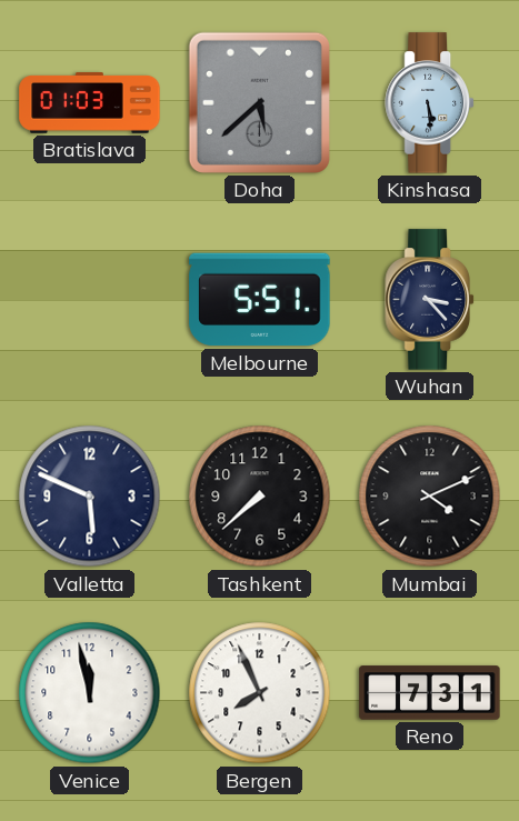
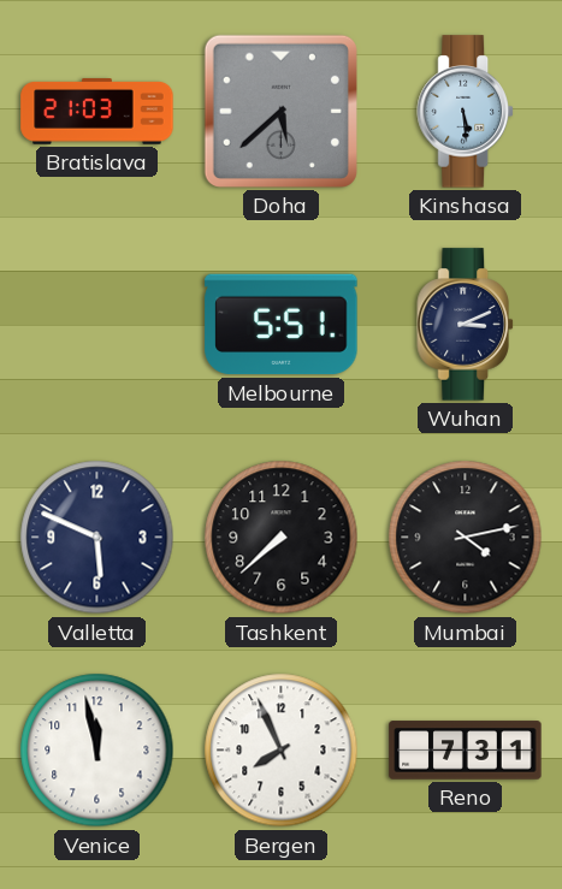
Bratislava: 01:03 -> 21:03 (97, 112)
Wuhan: 3:23 -> 3:11 (465, 325)
Mumbai: 4:11 -> 4:13 (466, 538)
